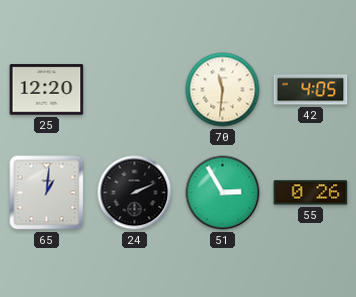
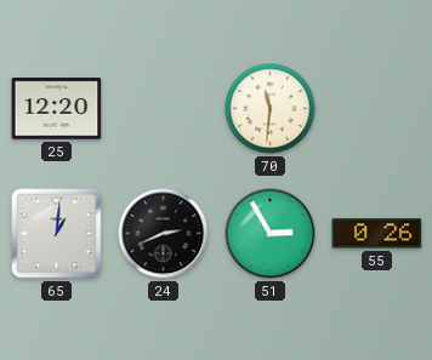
42: 4:05 -> none (311, 90)
24: 2:11 -> 2:41 (164, 234)
